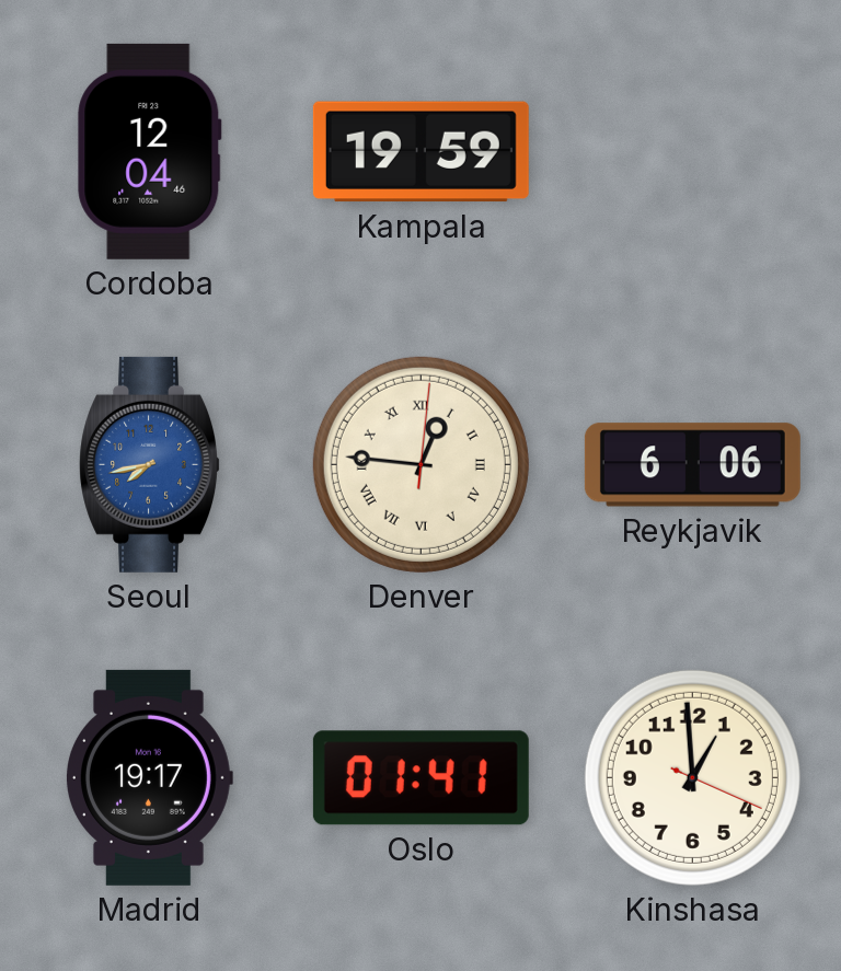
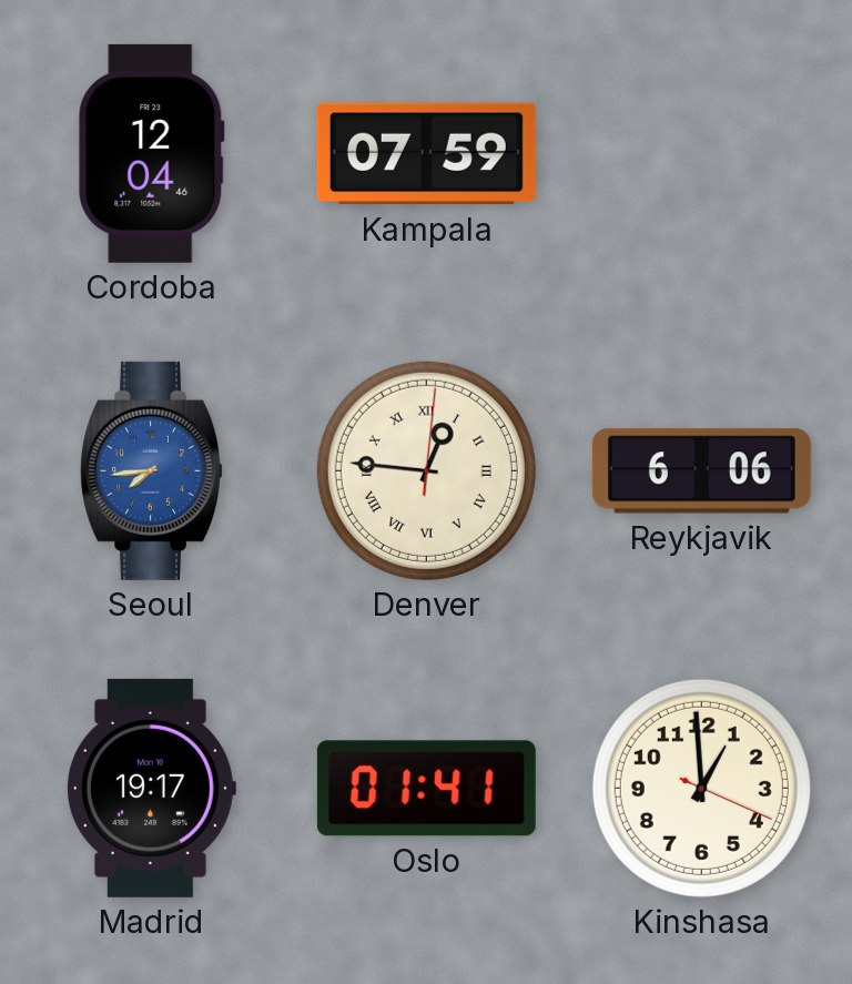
Kampala: 19:59 -> 07:59 (426, 154)
Seoul: 7:43 -> 7:44 (151, 470)
